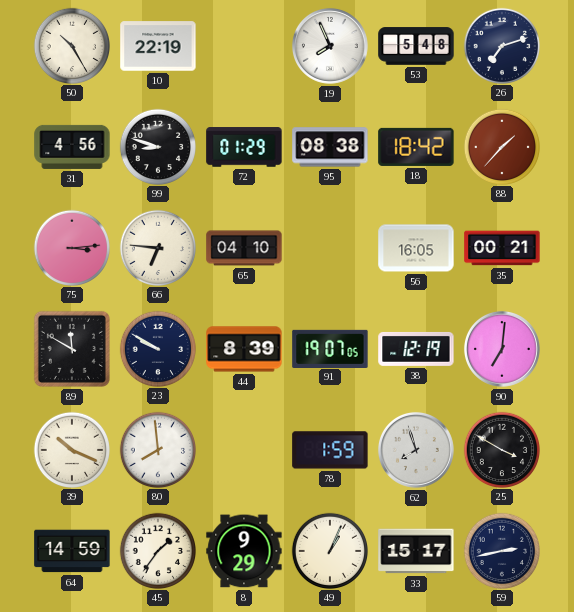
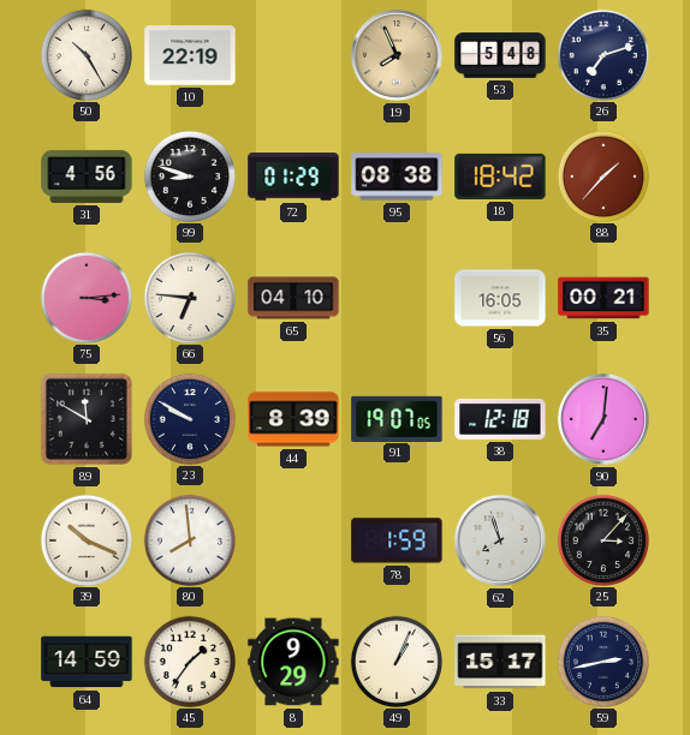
19 dial: white -> champagne (397, 55)
38: 12:19 -> 12:18 (500, 419)
25: 3:50 -> 3:07 (602, 539)
